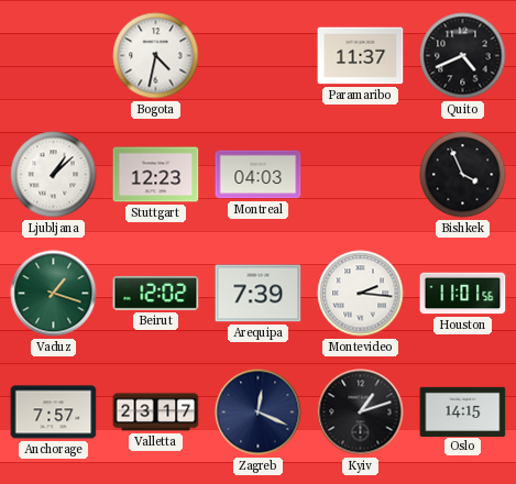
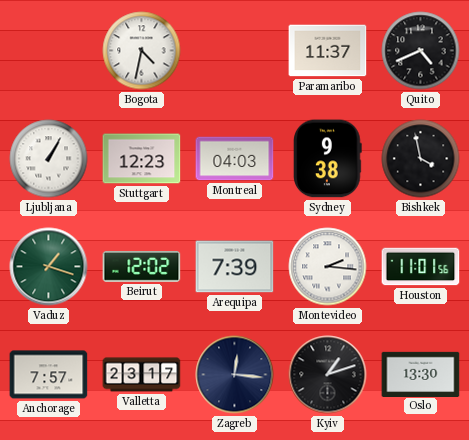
Ljubljana: 1:08 -> 1:05 (49, 159)
Sydney: none -> 9:38 (328, 159)
Bishkek: 3:56 -> 3:58 (421, 159)
Zagreb: 12:19 -> 12:16 (235, 375)
Oslo: 14:15 -> 13:30 (421, 374)
